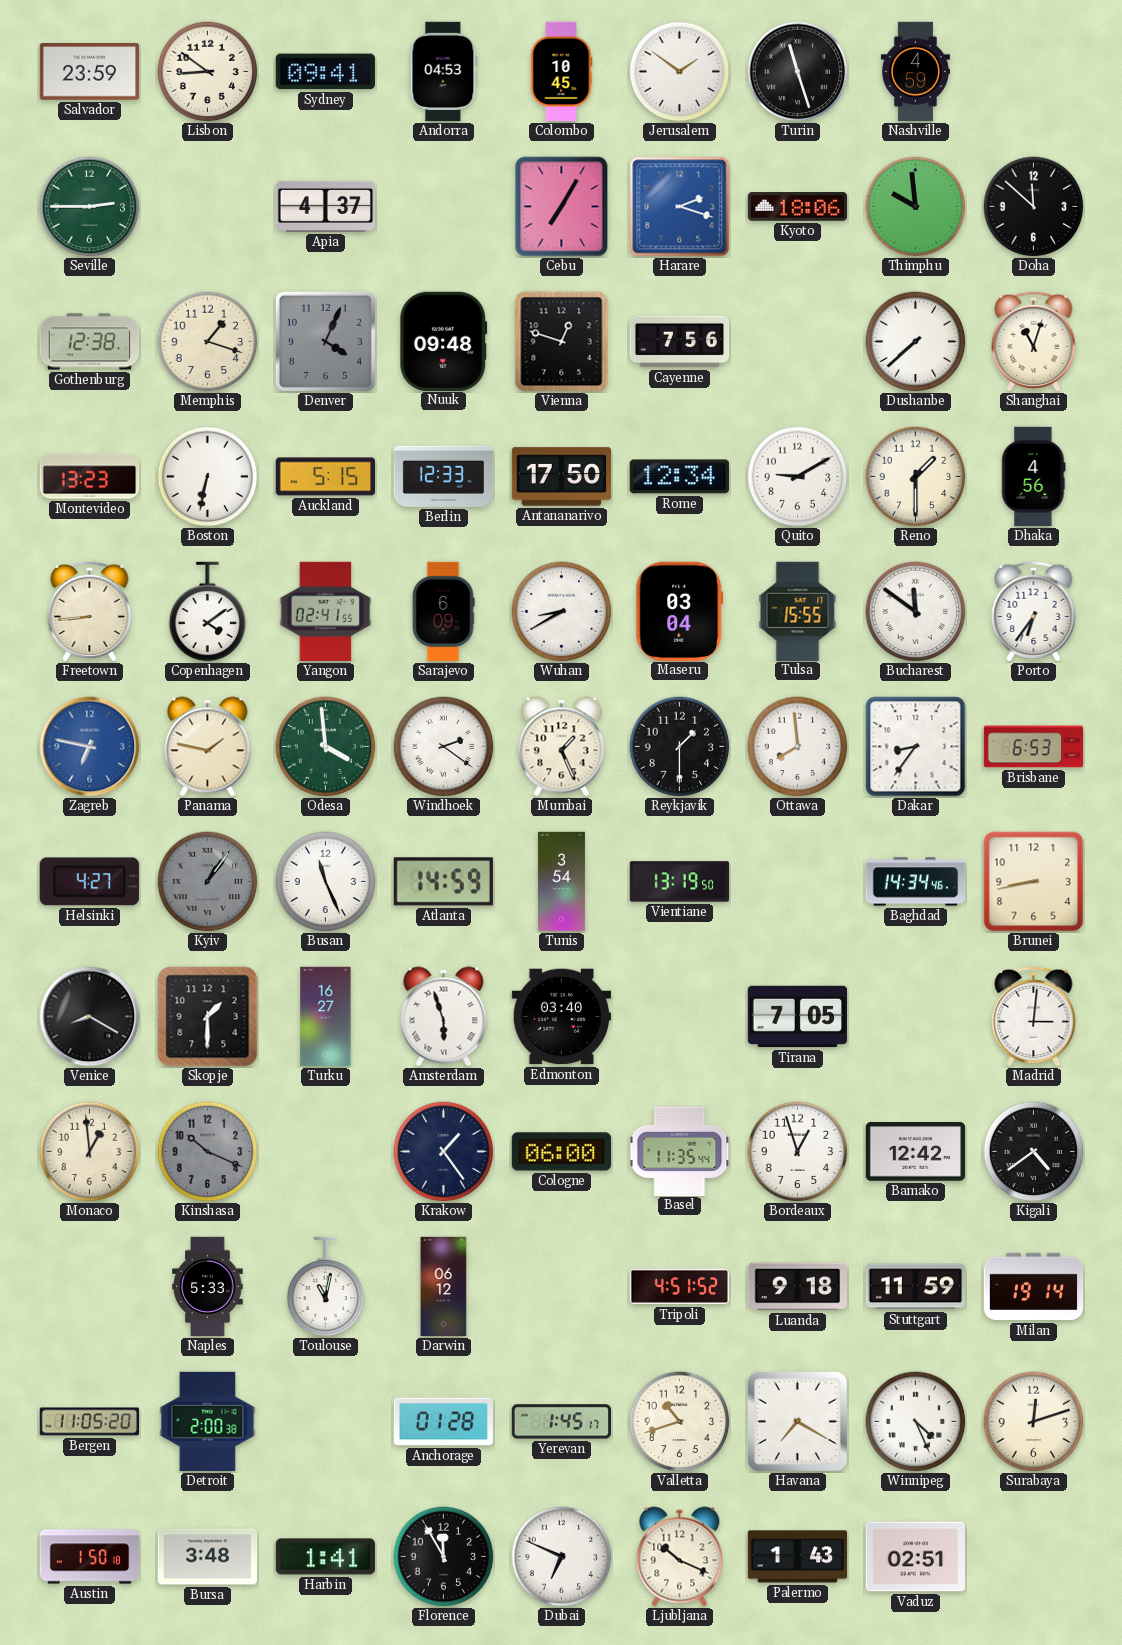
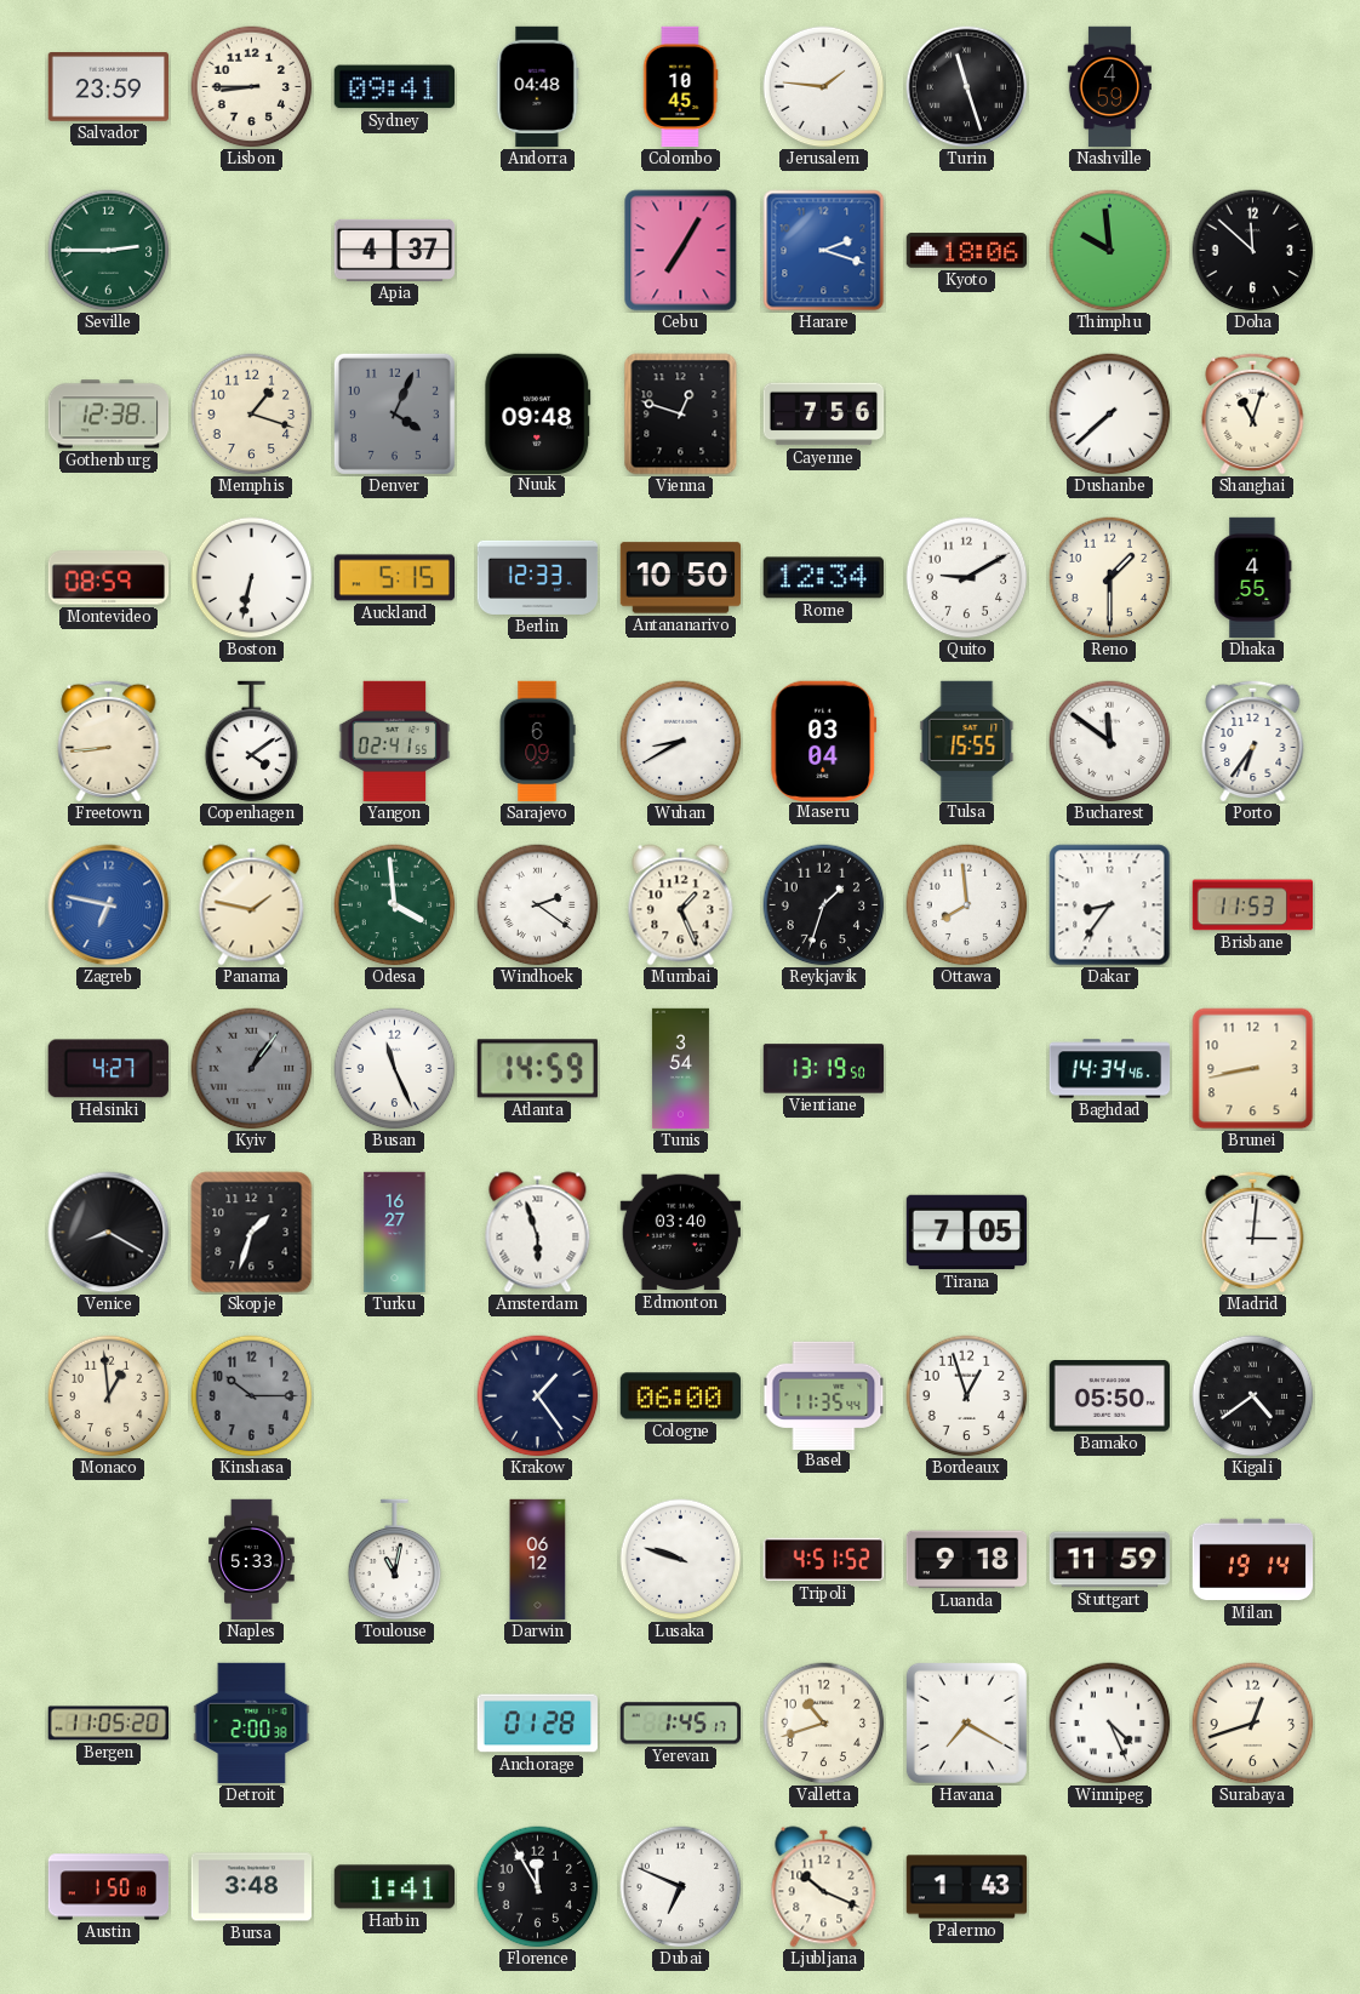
Lisbon: 8:51 -> 8:45 (252, 87)
Andorra: 04:53 -> 04:48 (538, 87)
Jerusalem: 1:51 -> 1:46 (824, 87)
Montevideo: 13:23 -> 08:59 (109, 578)
Antananarivo: 17:50 -> 10:50 (681, 578)
Dhaka: 4:56 -> 4:55 (1253, 578)
Reykjavik: 1:30 -> 1:33 (824, 905)
Brisbane: 6:53 -> 11:53 (1253, 905)
Skopje: 1:30 -> 1:33 (252, 1233)
Kinshasa: 10:19 -> 10:15 (252, 1396)
Bamako: 12:42 -> 05:50 (1109, 1396)
Lusaka: none -> 9:48 (681, 1560)
Surabaya: 12:12 -> 12:42 (1253, 1724)
Vaduz: 02:51 -> none (915, 1557)
